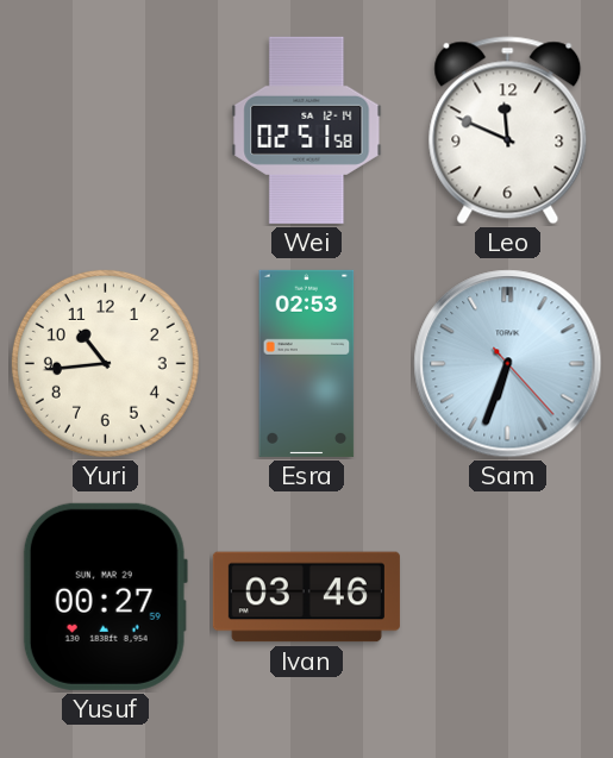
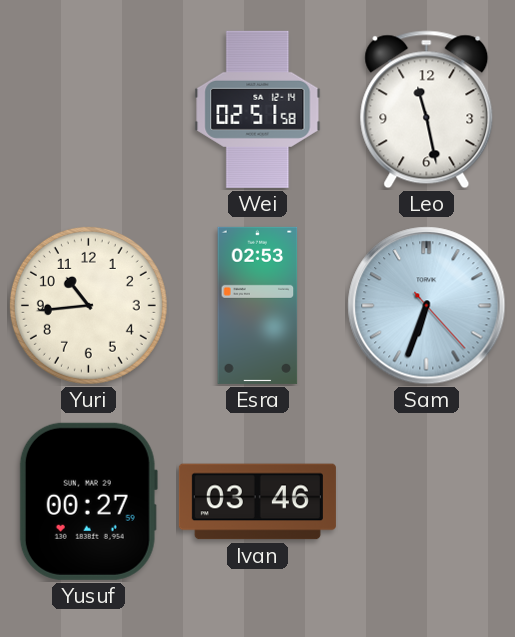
Leo: 11:49 -> 11:28 (427, 110)
